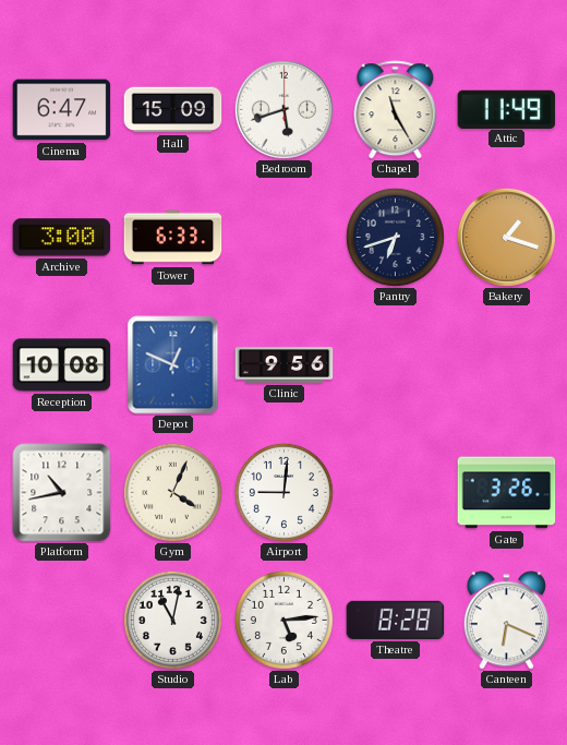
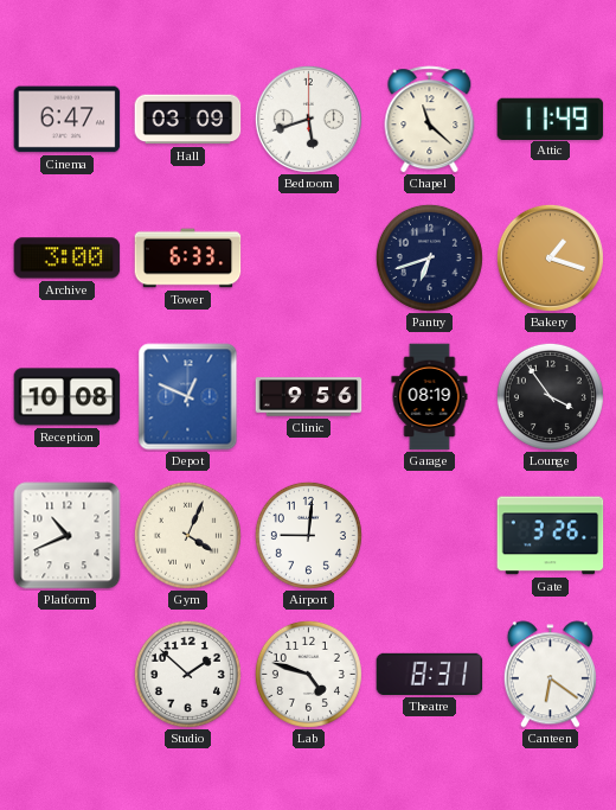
Hall: 15:09 -> 03:09 (188, 120)
Chapel: 11:25 -> 11:22 (430, 120)
Garage: none -> 08:19 (430, 397)
Lounge: none -> 3:54 (550, 396)
Platform: 10:43 -> 10:41 (68, 536)
Studio: 11:02 -> 1:52 (187, 674)
Lab: 5:14 -> 4:48 (308, 674)
Theatre: 8:28 -> 8:31 (430, 674)
Canteen: 6:19 -> 6:21 (550, 675)
